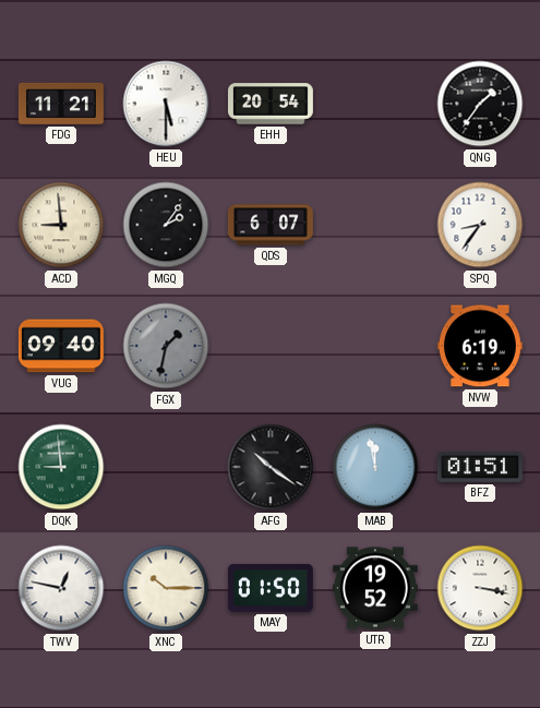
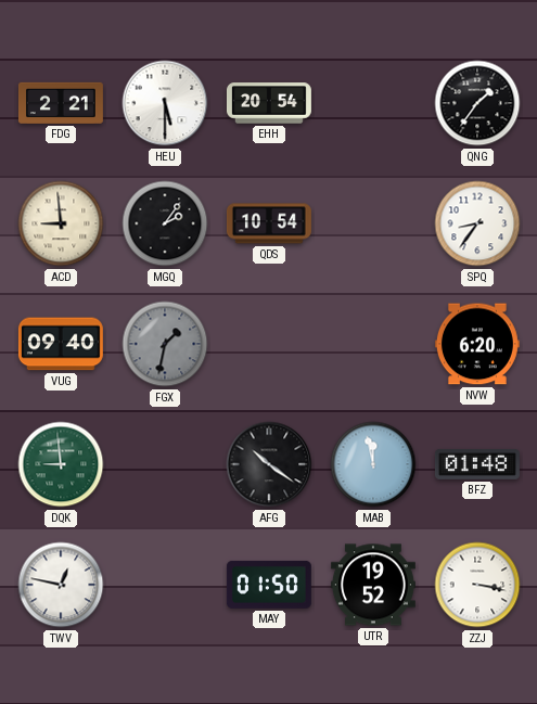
FDG: 11:21 -> 2:21 (61, 103)
QDS: 6:07 -> 10:54 (269, 223)
NVW: 6:19 -> 6:20 (477, 344)
BFZ: 01:51 -> 01:48 (477, 464)
XNC: 10:15 -> none (166, 588)
